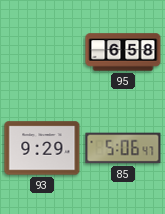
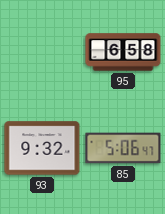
93: 9:29 -> 9:32 (42, 148)
